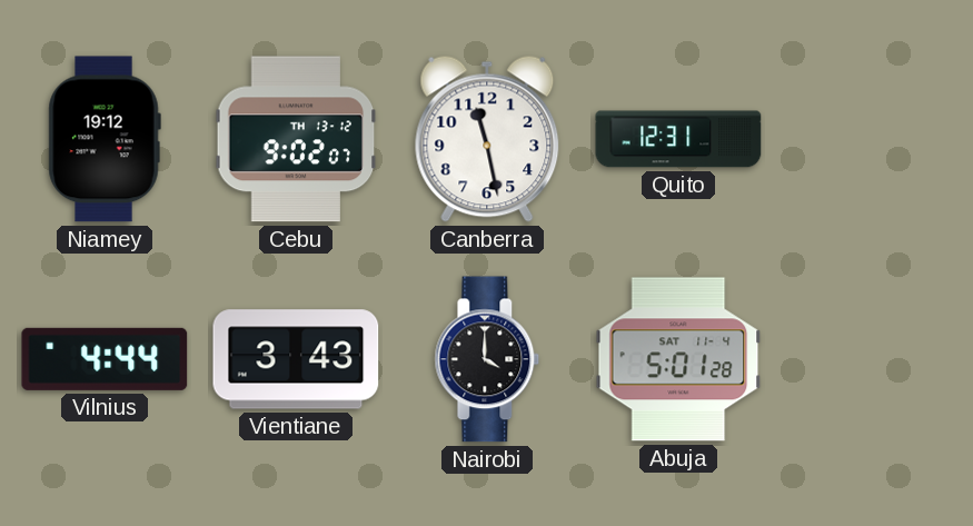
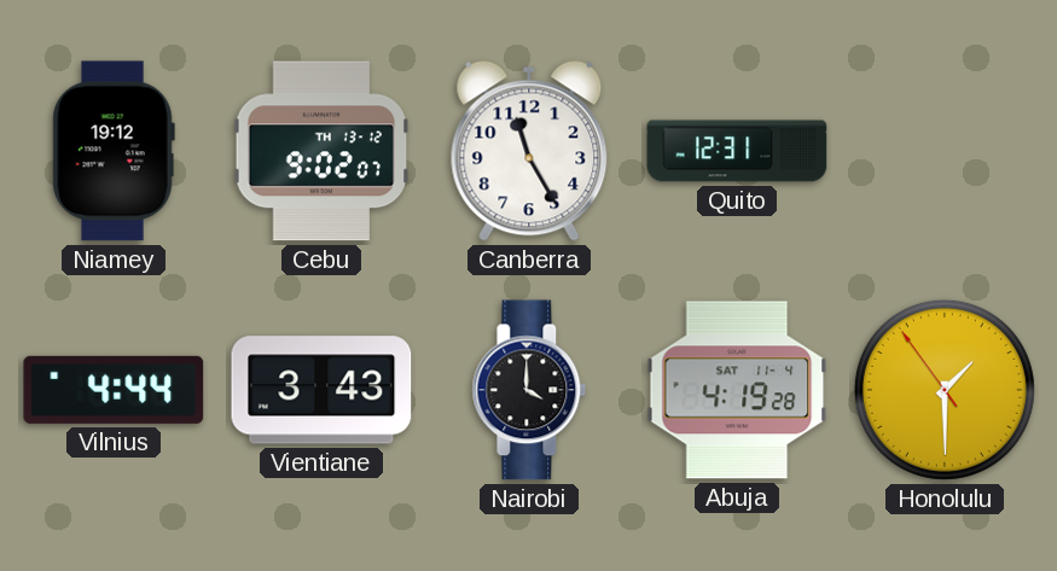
Canberra: 11:28 -> 11:25 (529, 151)
Abuja: 5:01 -> 4:19 (737, 390)
Honolulu: none -> 1:29 (945, 390)
